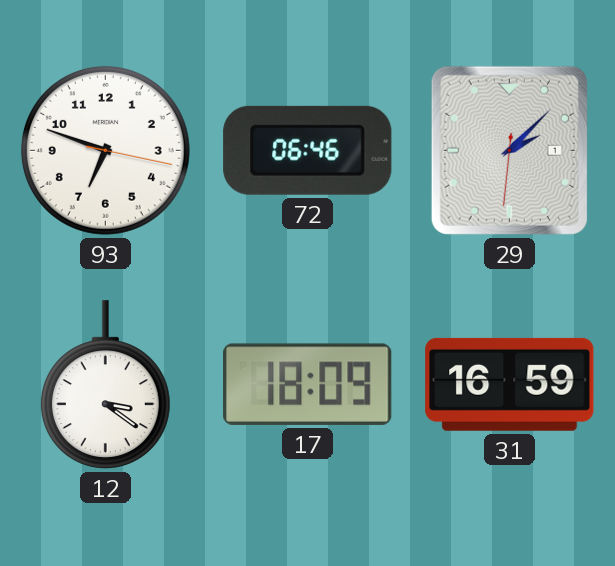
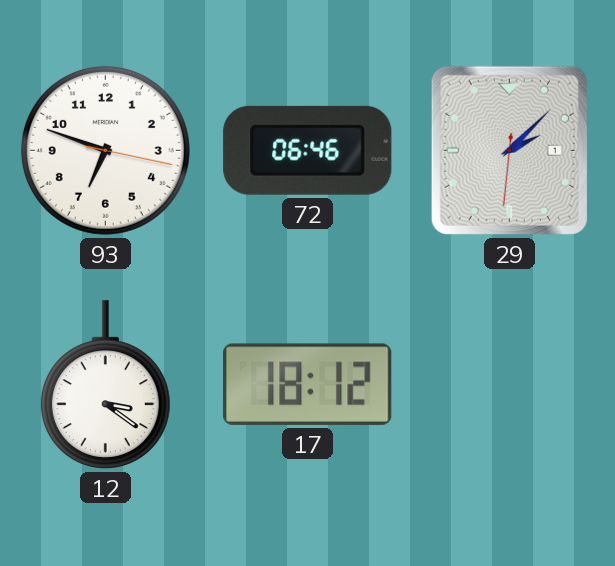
17: 18:09 -> 18:12 (308, 384)
31: 16:59 -> none (510, 384)
